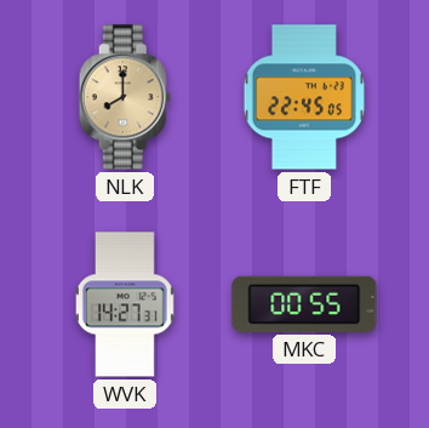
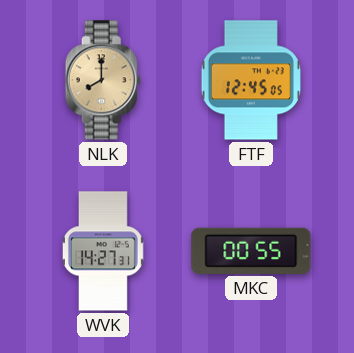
FTF: 22:45 -> 12:45 (251, 80)
